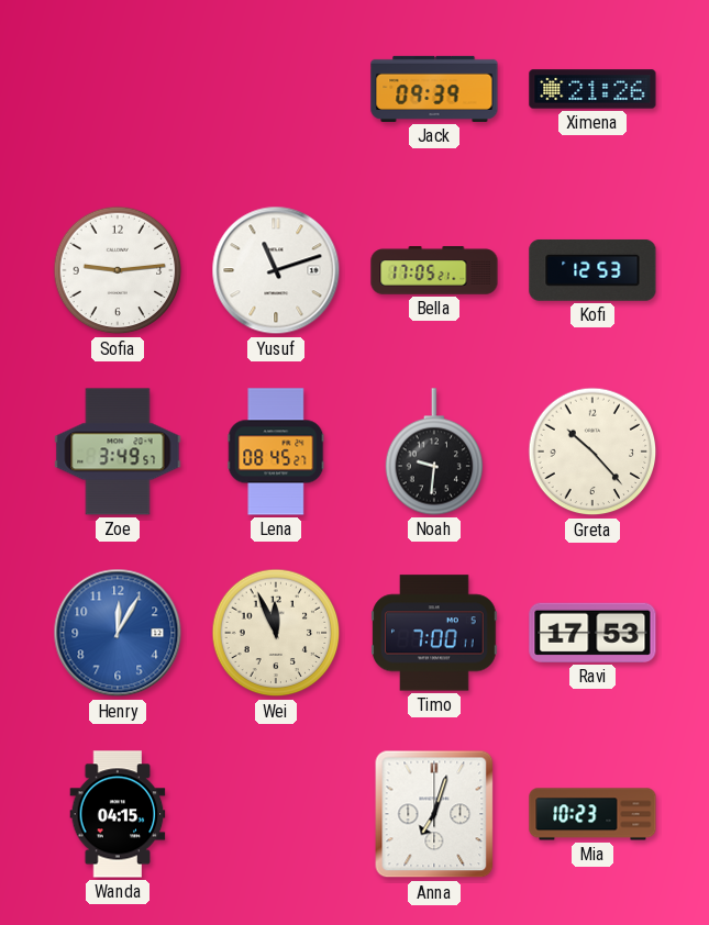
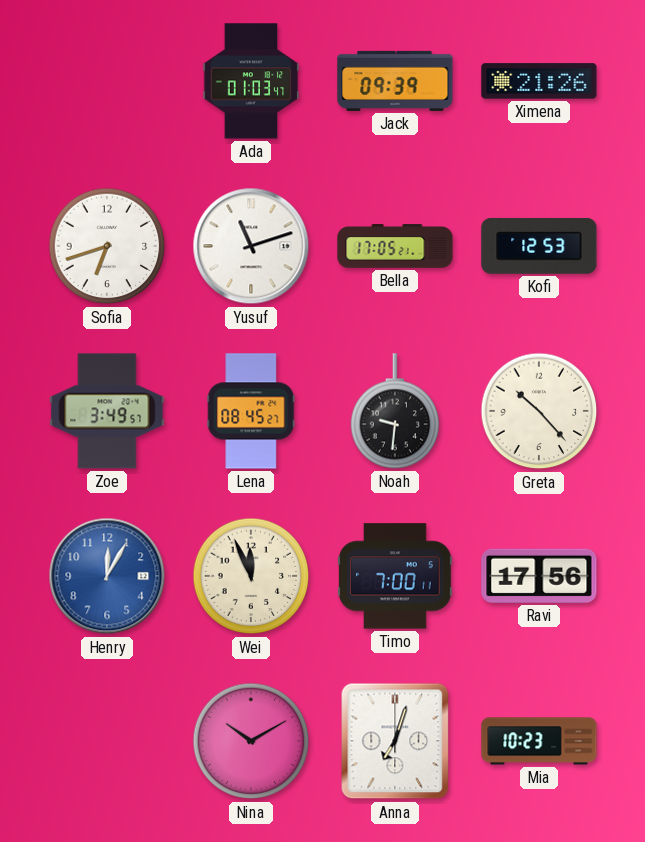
Ada: none -> 01:03 (251, 81)
Sofia: 9:14 -> 6:42 (107, 246)
Ravi: 17:53 -> 17:56 (539, 576)
Wanda: 04:15 -> none (118, 814)
Nina: none -> 10:10 (251, 741)
